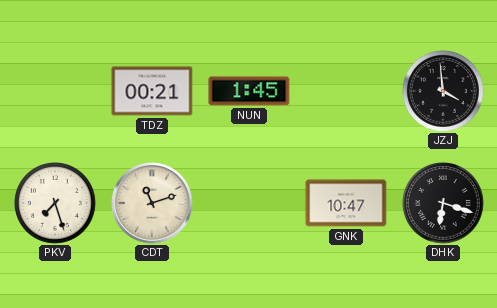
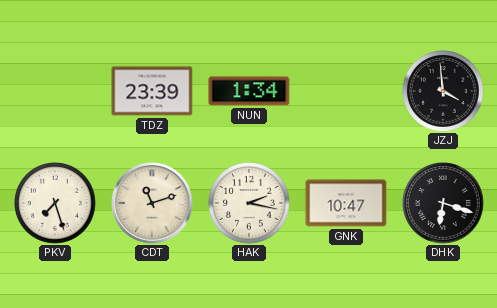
TDZ: 00:21 -> 23:39 (152, 91)
NUN: 1:45 -> 1:34 (249, 91)
HAK: none -> 2:17 (250, 204)
